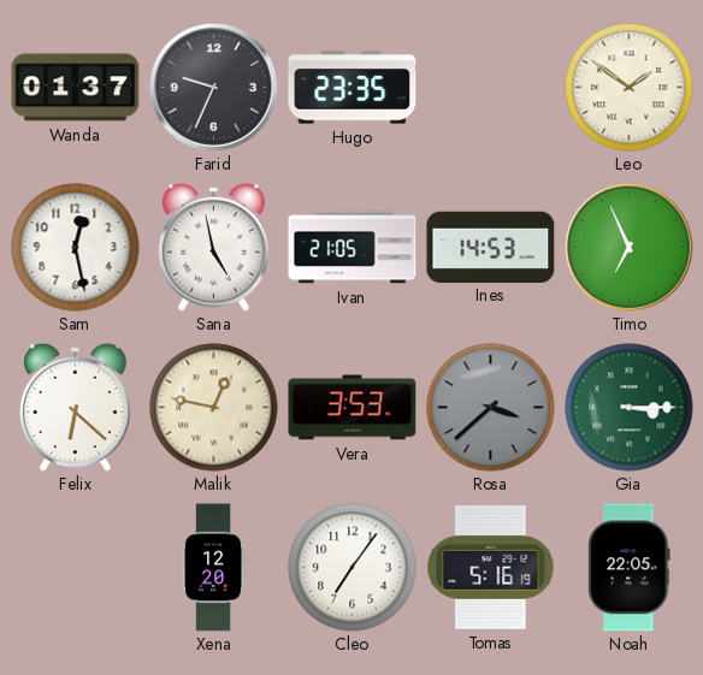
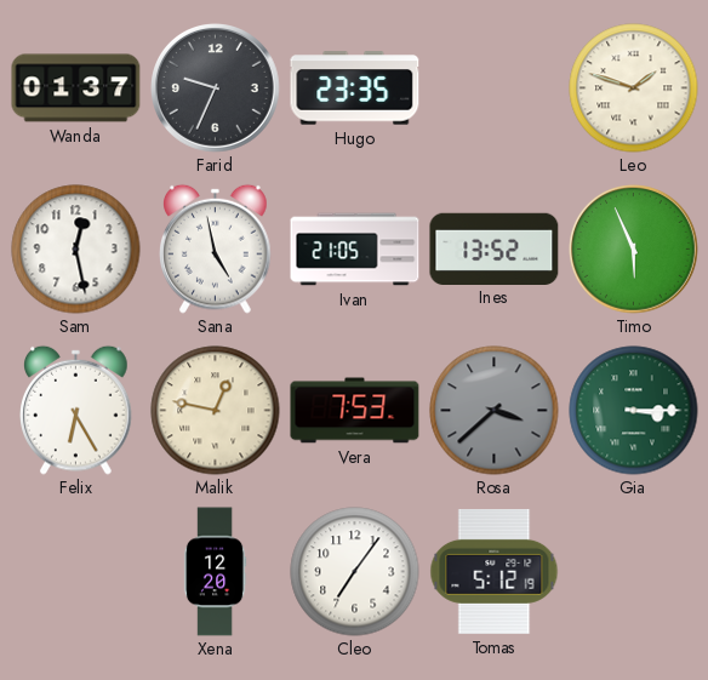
Leo: 1:51 -> 1:48 (634, 88)
Ines: 14:53 -> 13:52 (495, 248)
Timo: 6:56 -> 5:56 (634, 250)
Felix: 6:22 -> 6:25 (76, 410)
Vera: 3:53 -> 7:53 (355, 411)
Tomas: 5:16 -> 5:12 (495, 571)
Noah: 22:05 -> none (630, 568)
